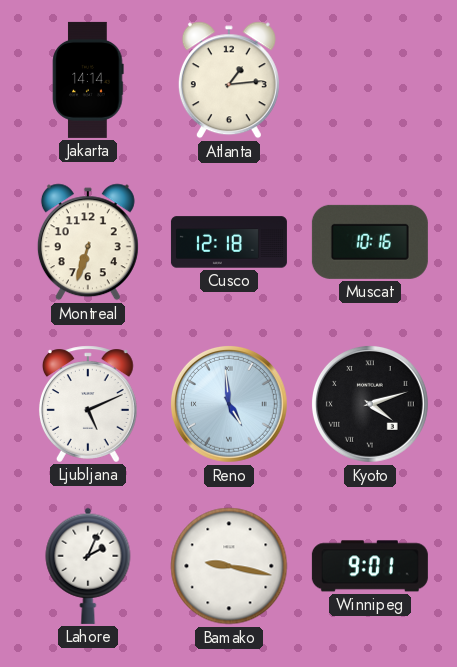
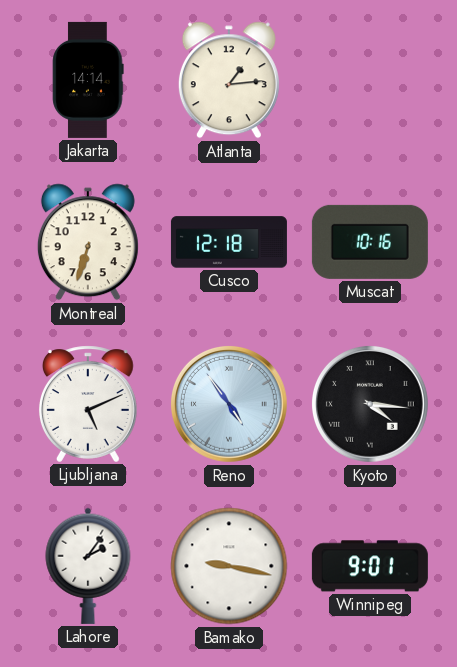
Reno: 4:59 -> 4:54 (229, 404)
Kyoto: 4:12 -> 4:16 (370, 404)
Lahore: 2:04 -> 2:06 (88, 566)
